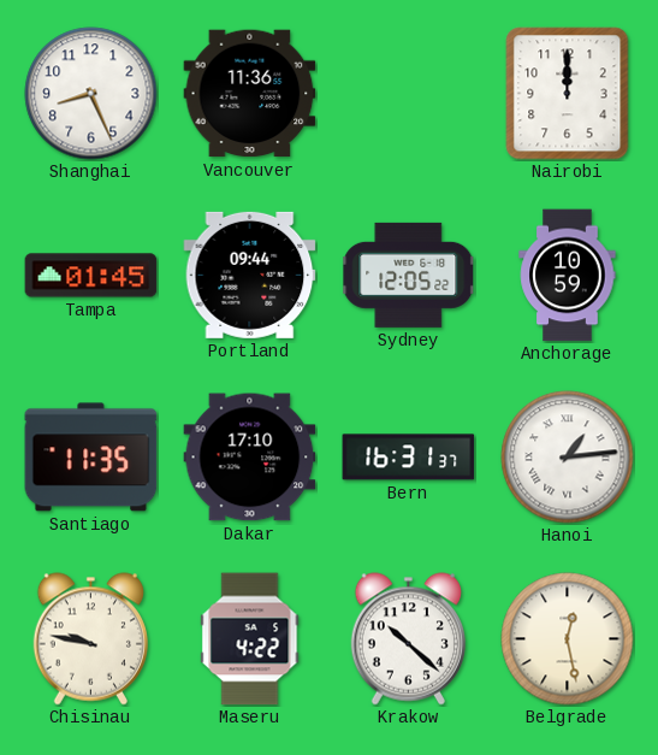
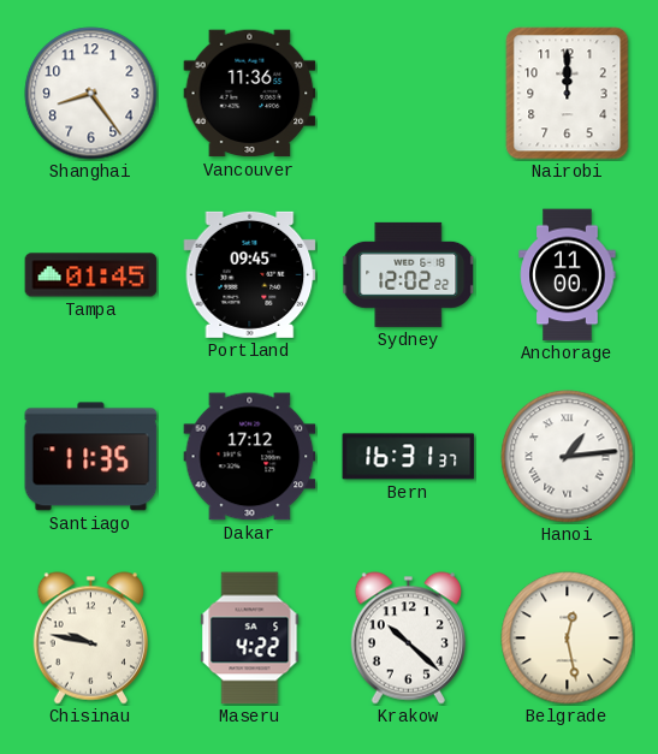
Shanghai: 8:26 -> 8:24 (91, 94)
Portland: 09:44 -> 09:45 (250, 274)
Sydney: 12:05 -> 12:02 (409, 274)
Anchorage: 10:59 -> 11:00 (568, 275)
Dakar: 17:10 -> 17:12 (250, 457)
